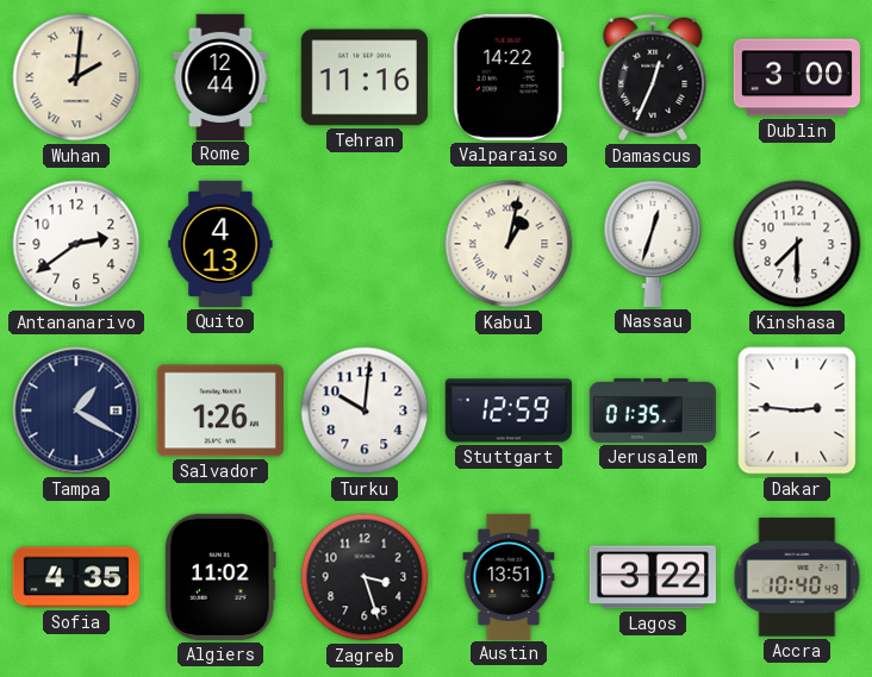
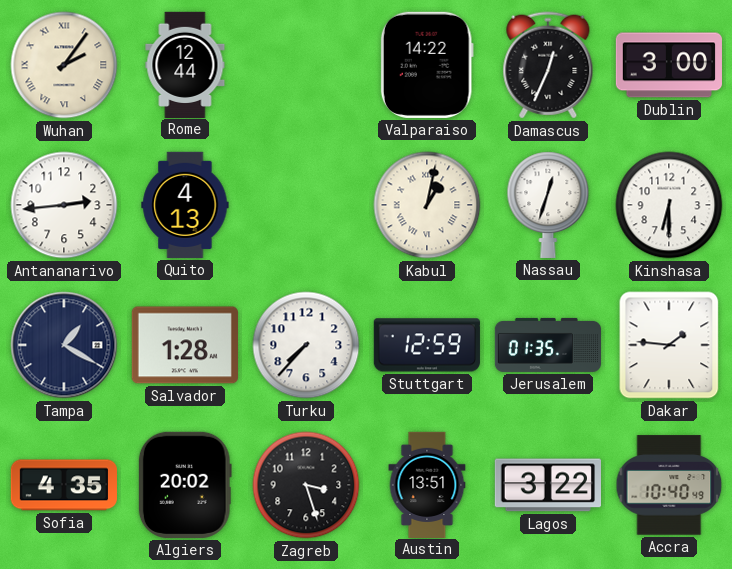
Wuhan: 2:01 -> 2:06 (64, 65)
Tehran: 11:16 -> none (365, 77)
Antananarivo: 2:39 -> 2:44 (64, 205)
Kinshasa: 7:30 -> 6:30 (669, 205)
Salvador: 1:26 -> 1:28 (185, 345)
Turku: 10:01 -> 7:37 (306, 345)
Dakar: 2:46 -> 1:46 (669, 345)
Algiers: 11:02 -> 20:02 (185, 485)
